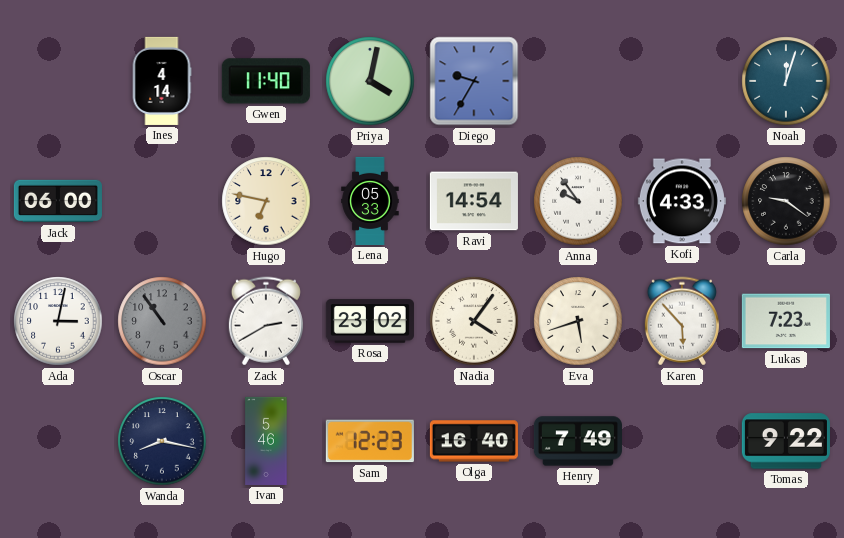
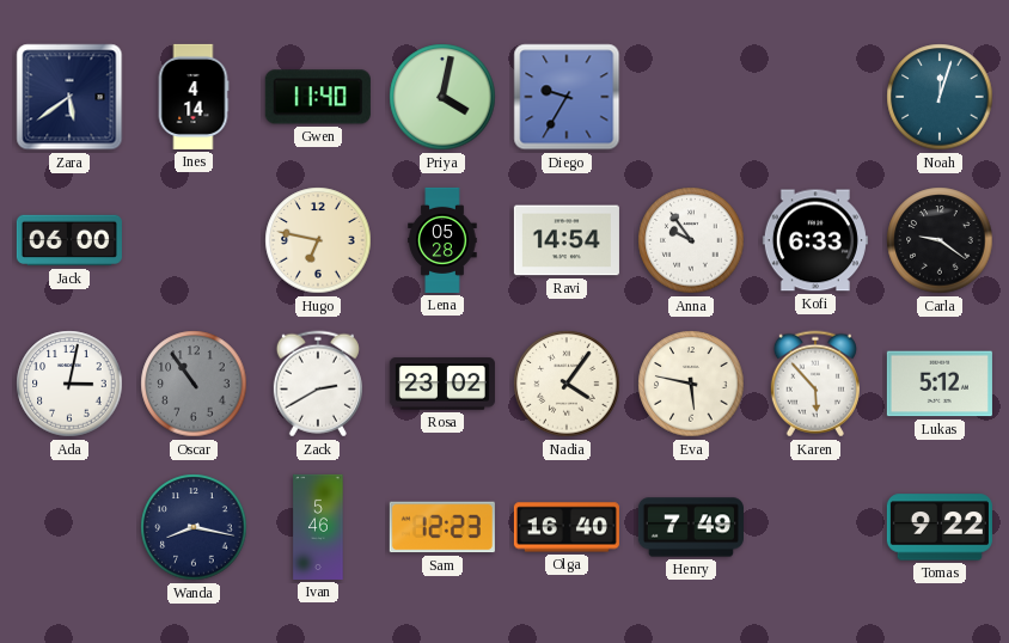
Zara: none -> 5:39 (69, 97)
Lena: 05:33 -> 05:28 (442, 240)
Kofi: 4:33 -> 6:33 (815, 240)
Eva: 5:42 -> 5:47 (691, 384)
Lukas: 7:23 -> 5:12 (940, 384)
